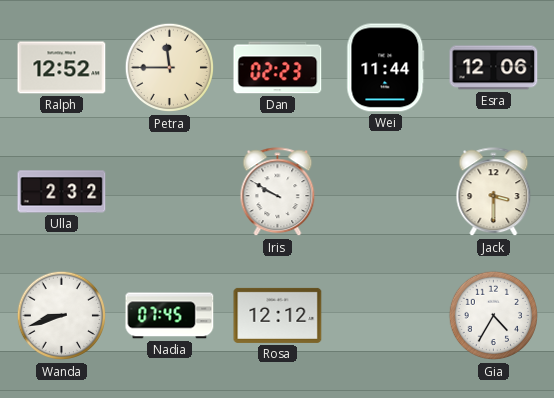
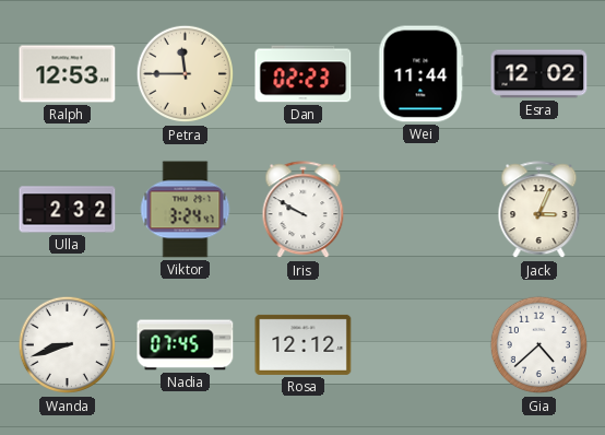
Ralph: 12:52 -> 12:53 (68, 74)
Esra: 12:06 -> 12:02 (539, 74)
Viktor: none -> 3:24 (186, 210)
Jack: 3:30 -> 3:04 (539, 210)
Gia: 4:35 -> 4:38 (539, 345)
